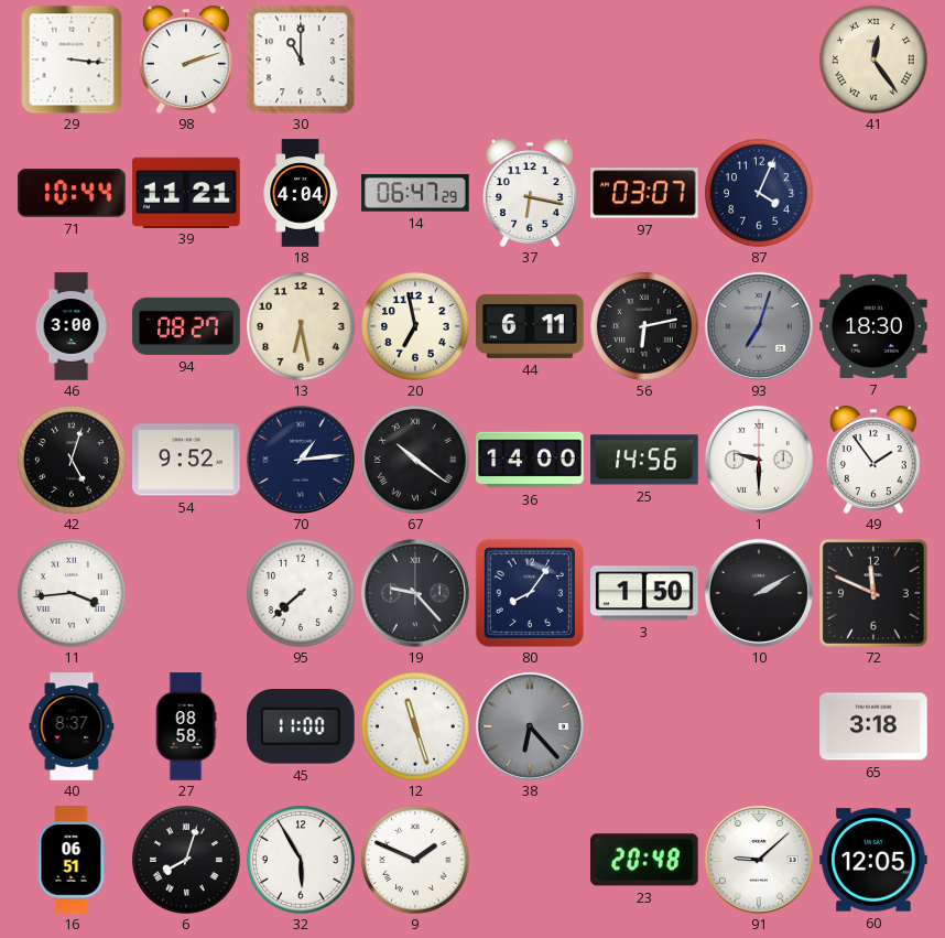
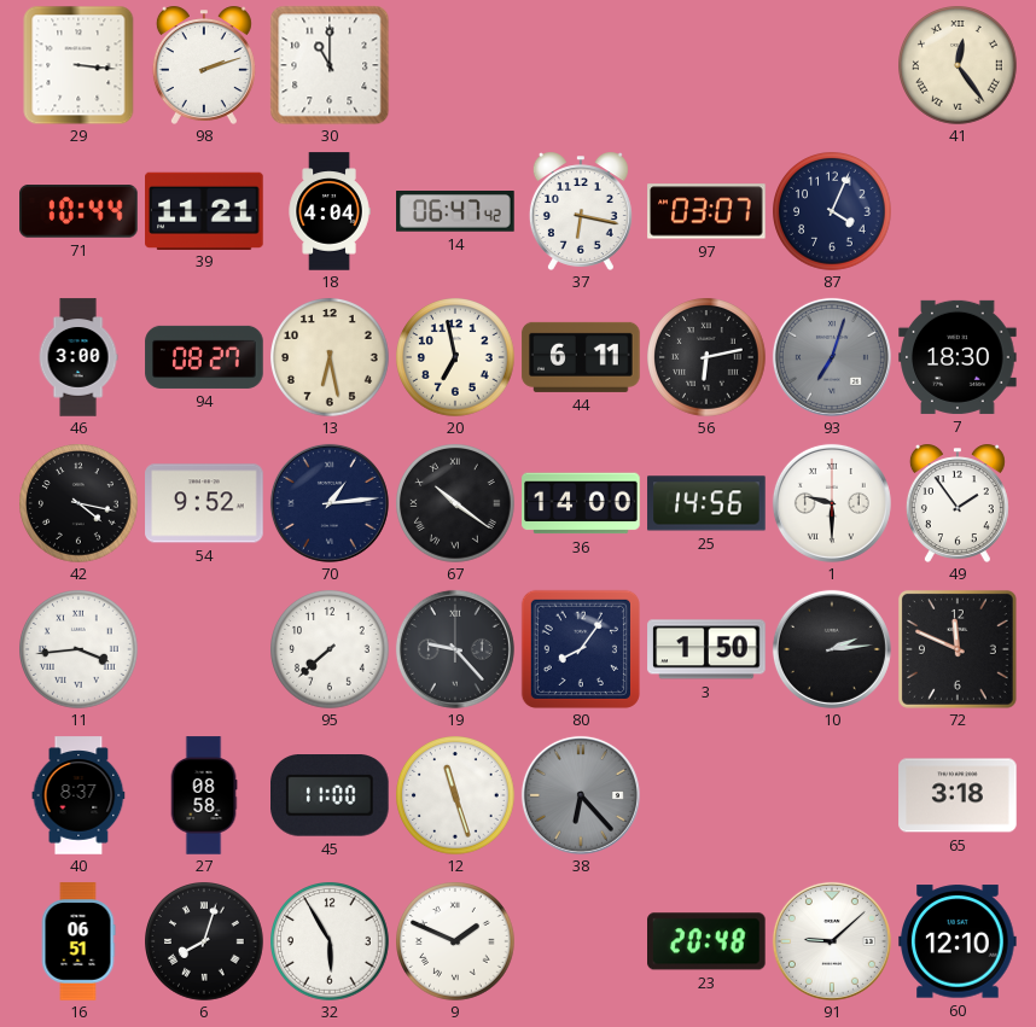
14: 06:47:29 -> 06:47:42 (455, 211)
42: 5:03 -> 4:17 (78, 503)
10: 2:10 -> 2:14 (832, 649)
60: 12:05 -> 12:10 (958, 941)
